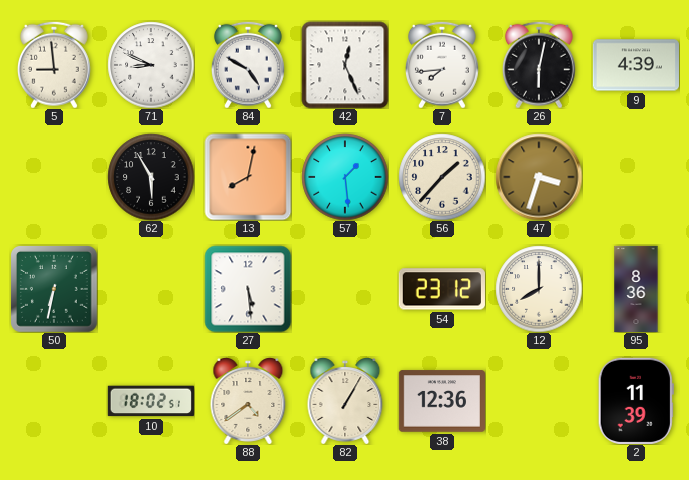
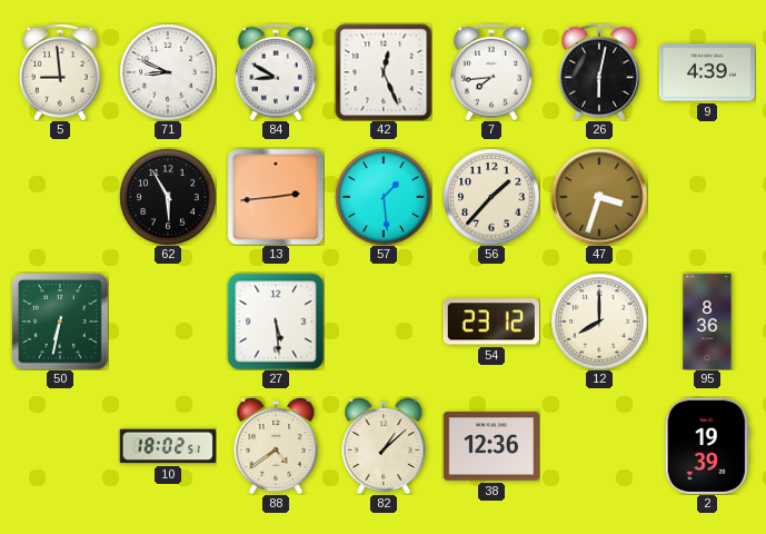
84: 4:50 -> 8:50 (276, 72)
13: 8:02 -> 2:44 (276, 197)
82: 1:05 -> 1:08 (384, 446)
2: 11:39 -> 19:39 (707, 446)
